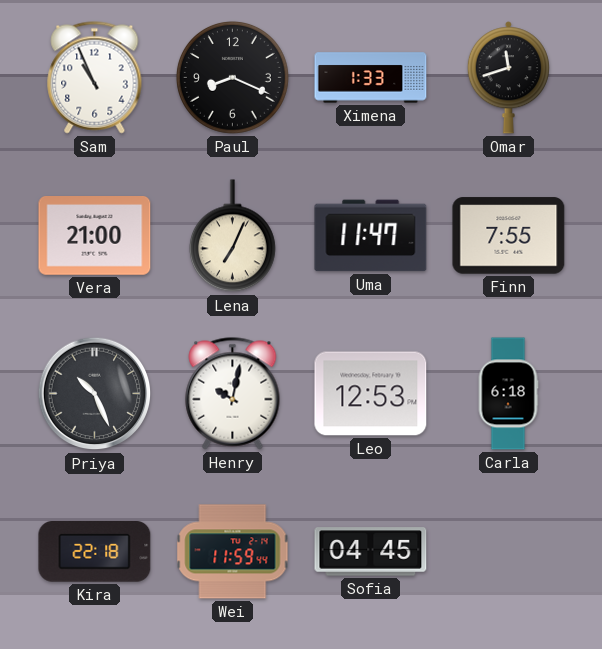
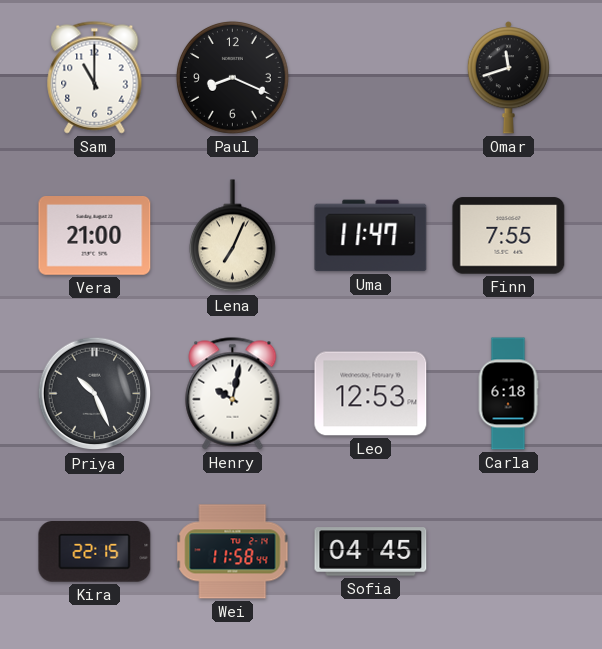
Sam: 10:56 -> 11:00 (95, 78)
Ximena: 1:33 -> none (371, 78)
Kira: 22:18 -> 22:15 (95, 552)
Wei: 11:59 -> 11:58 (233, 552)
